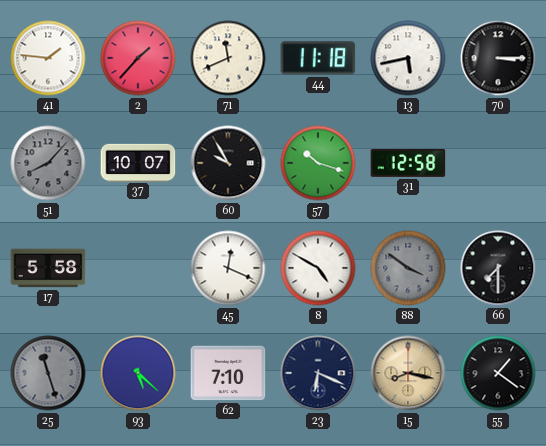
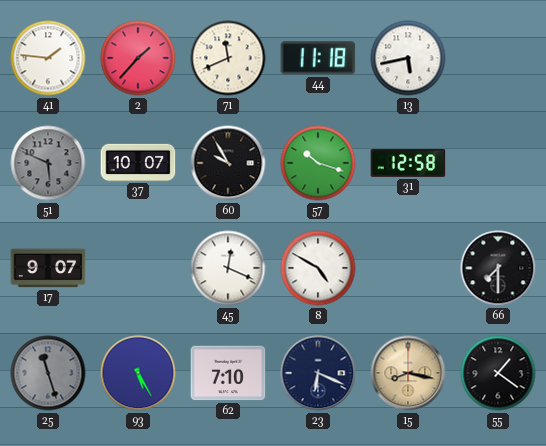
70: 3:15 -> none (498, 58)
51: 8:07 -> 5:49 (48, 163)
17: 5:58 -> 9:07 (48, 268)
88: 3:51 -> none (408, 268)
93: 5:22 -> 5:25 (138, 373)
